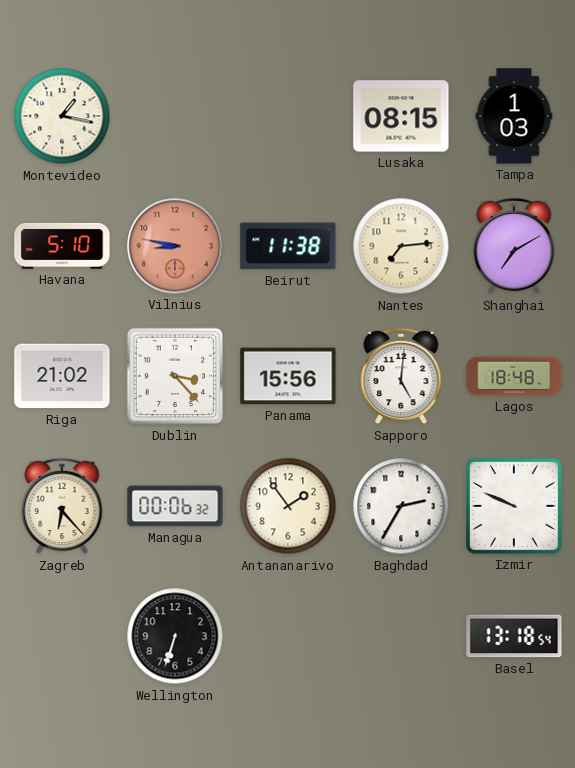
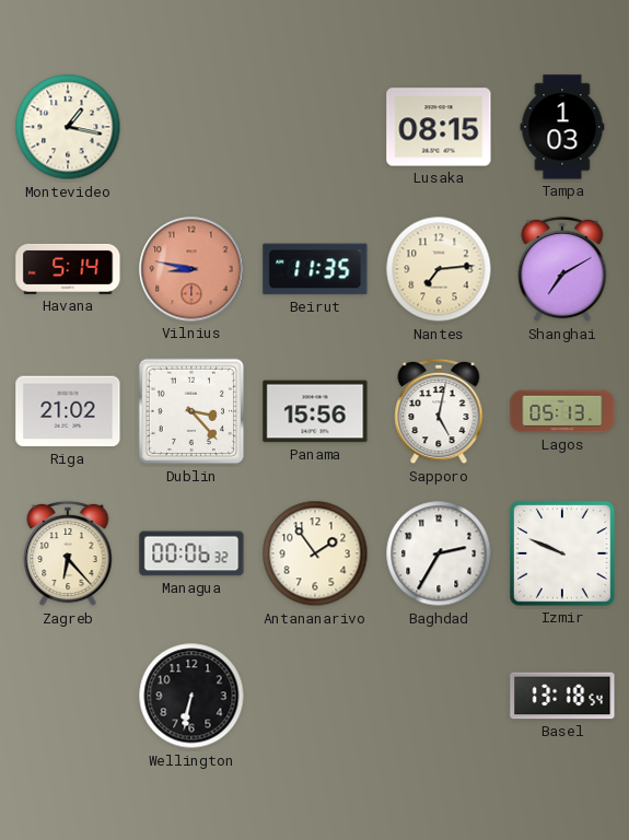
Havana: 5:10 -> 5:14 (68, 269)
Beirut: 11:38 -> 11:35 (315, 269)
Sapporo: 5:01 -> 5:02 (439, 411)
Lagos: 18:48 -> 05:13 (562, 411)
Wellington: 6:33 -> 6:32 (191, 696)
